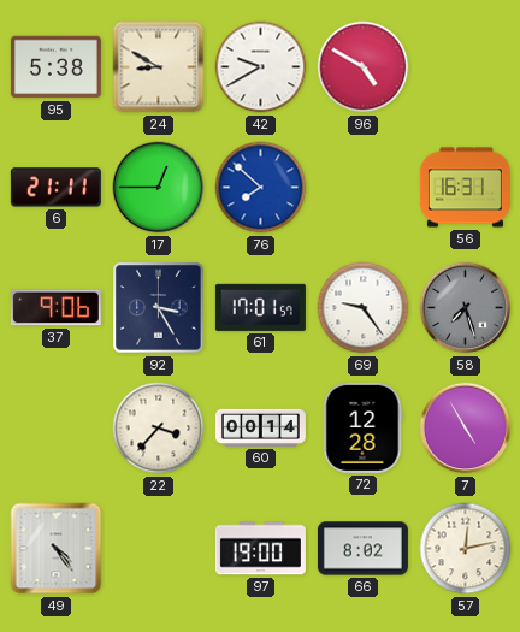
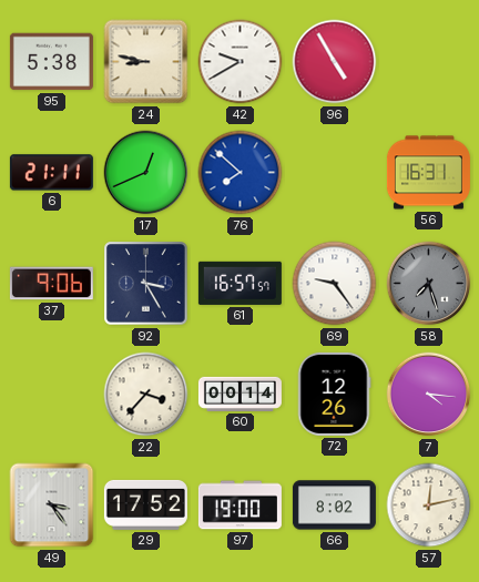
24: 8:50 -> 8:47 (146, 62)
96: 4:50 -> 4:55 (335, 62)
17: 12:45 -> 12:41 (146, 173)
61: 17:01 -> 16:57 (239, 283)
72: 12:28 -> 12:26 (334, 394)
7: 4:55 -> 4:16 (429, 395)
49: 4:24 -> 3:24 (52, 506)
29: none -> 17:52 (145, 504)
